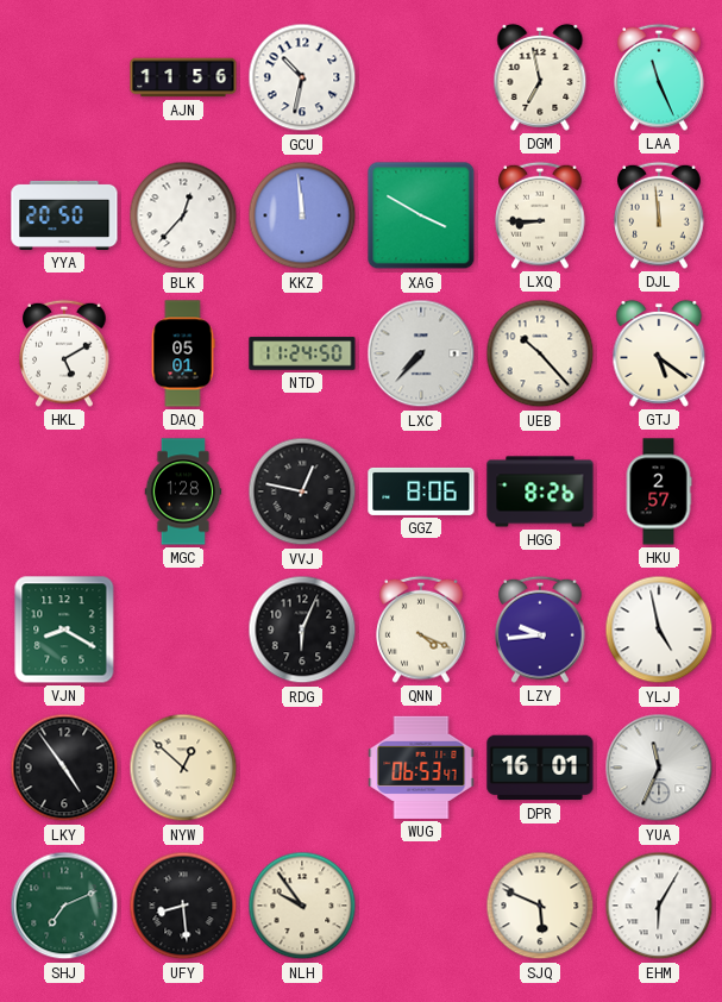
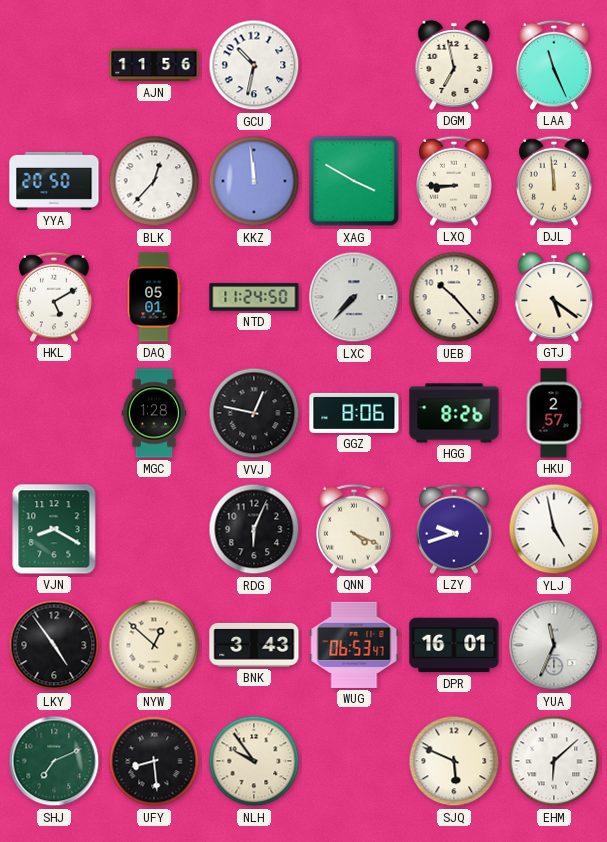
LZY: 9:44 -> 9:42 (454, 529)
BNK: none -> 3:43 (254, 645)
EHM: 6:05 -> 6:08 (554, 761)
